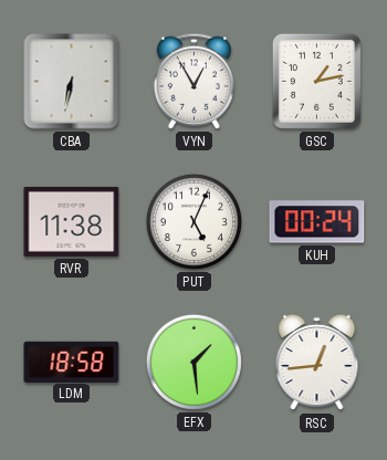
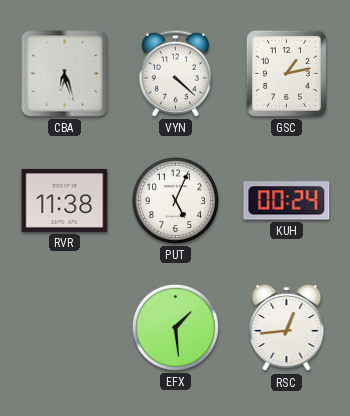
CBA: 6:32 -> 6:27 (65, 74)
VYN: 12:55 -> 4:22 (175, 73)
LDM: 18:58 -> none (72, 362)
